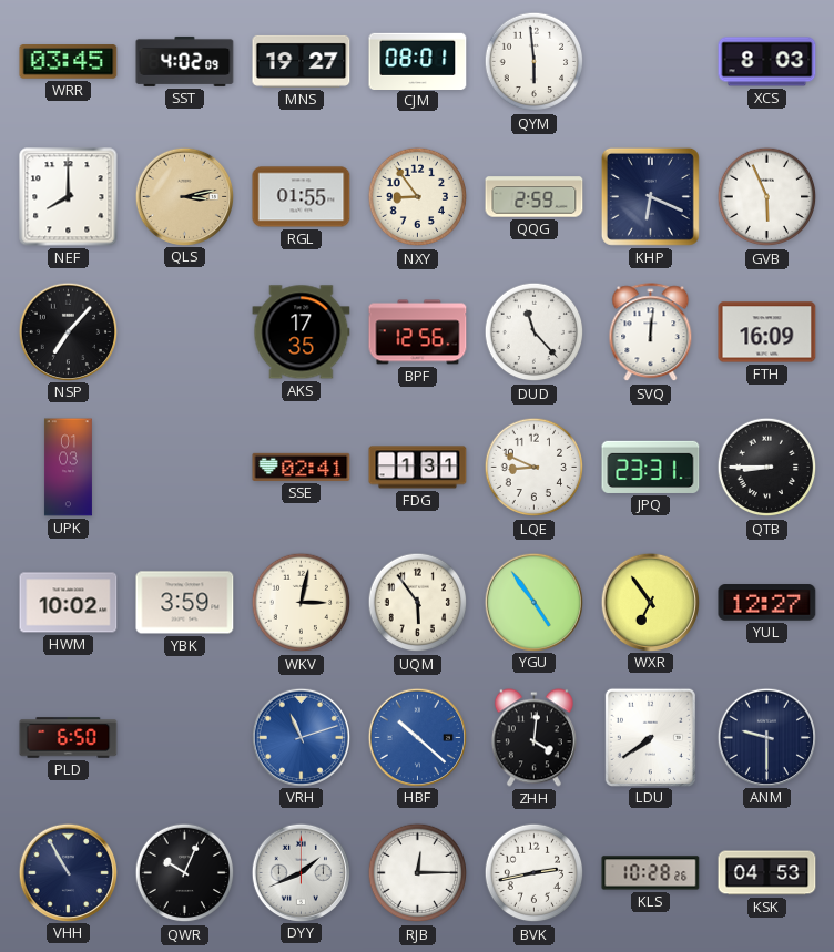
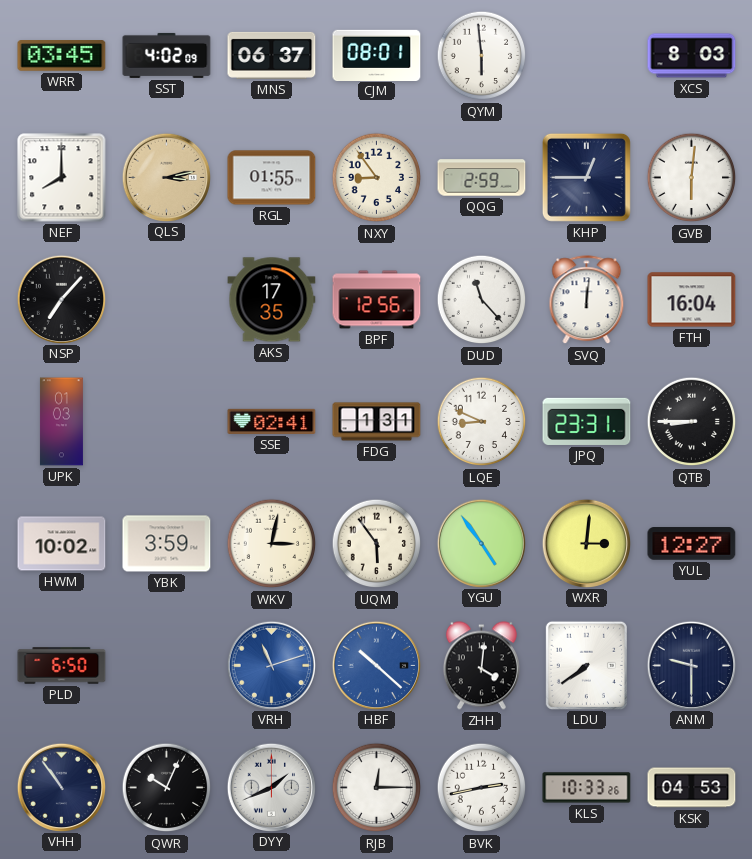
MNS: 19:27 -> 06:37 (272, 55)
KHP: 6:19 -> 12:45 (586, 177)
GVB: 5:56 -> 6:01 (692, 178)
FTH: 16:09 -> 16:04 (692, 300)
WXR: 6:54 -> 3:01 (586, 543)
VHH: 10:55 -> 10:54 (61, 787)
KLS: 10:28 -> 10:33 (587, 788)
